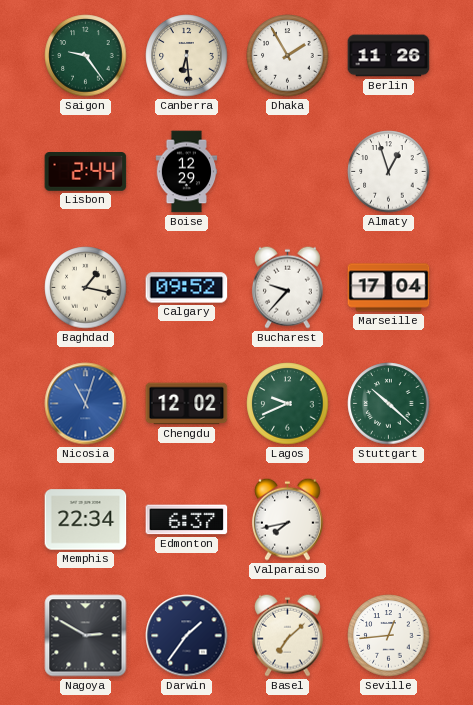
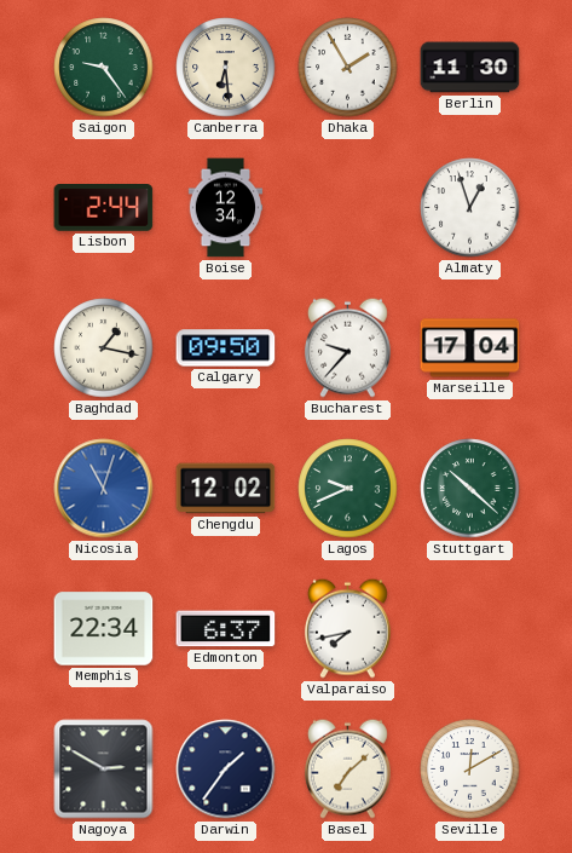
Berlin: 11:26 -> 11:30 (470, 68)
Boise: 12:29 -> 12:34 (226, 208)
Calgary: 09:52 -> 09:50 (226, 348)
Seville: 12:44 -> 12:10 (470, 770)
